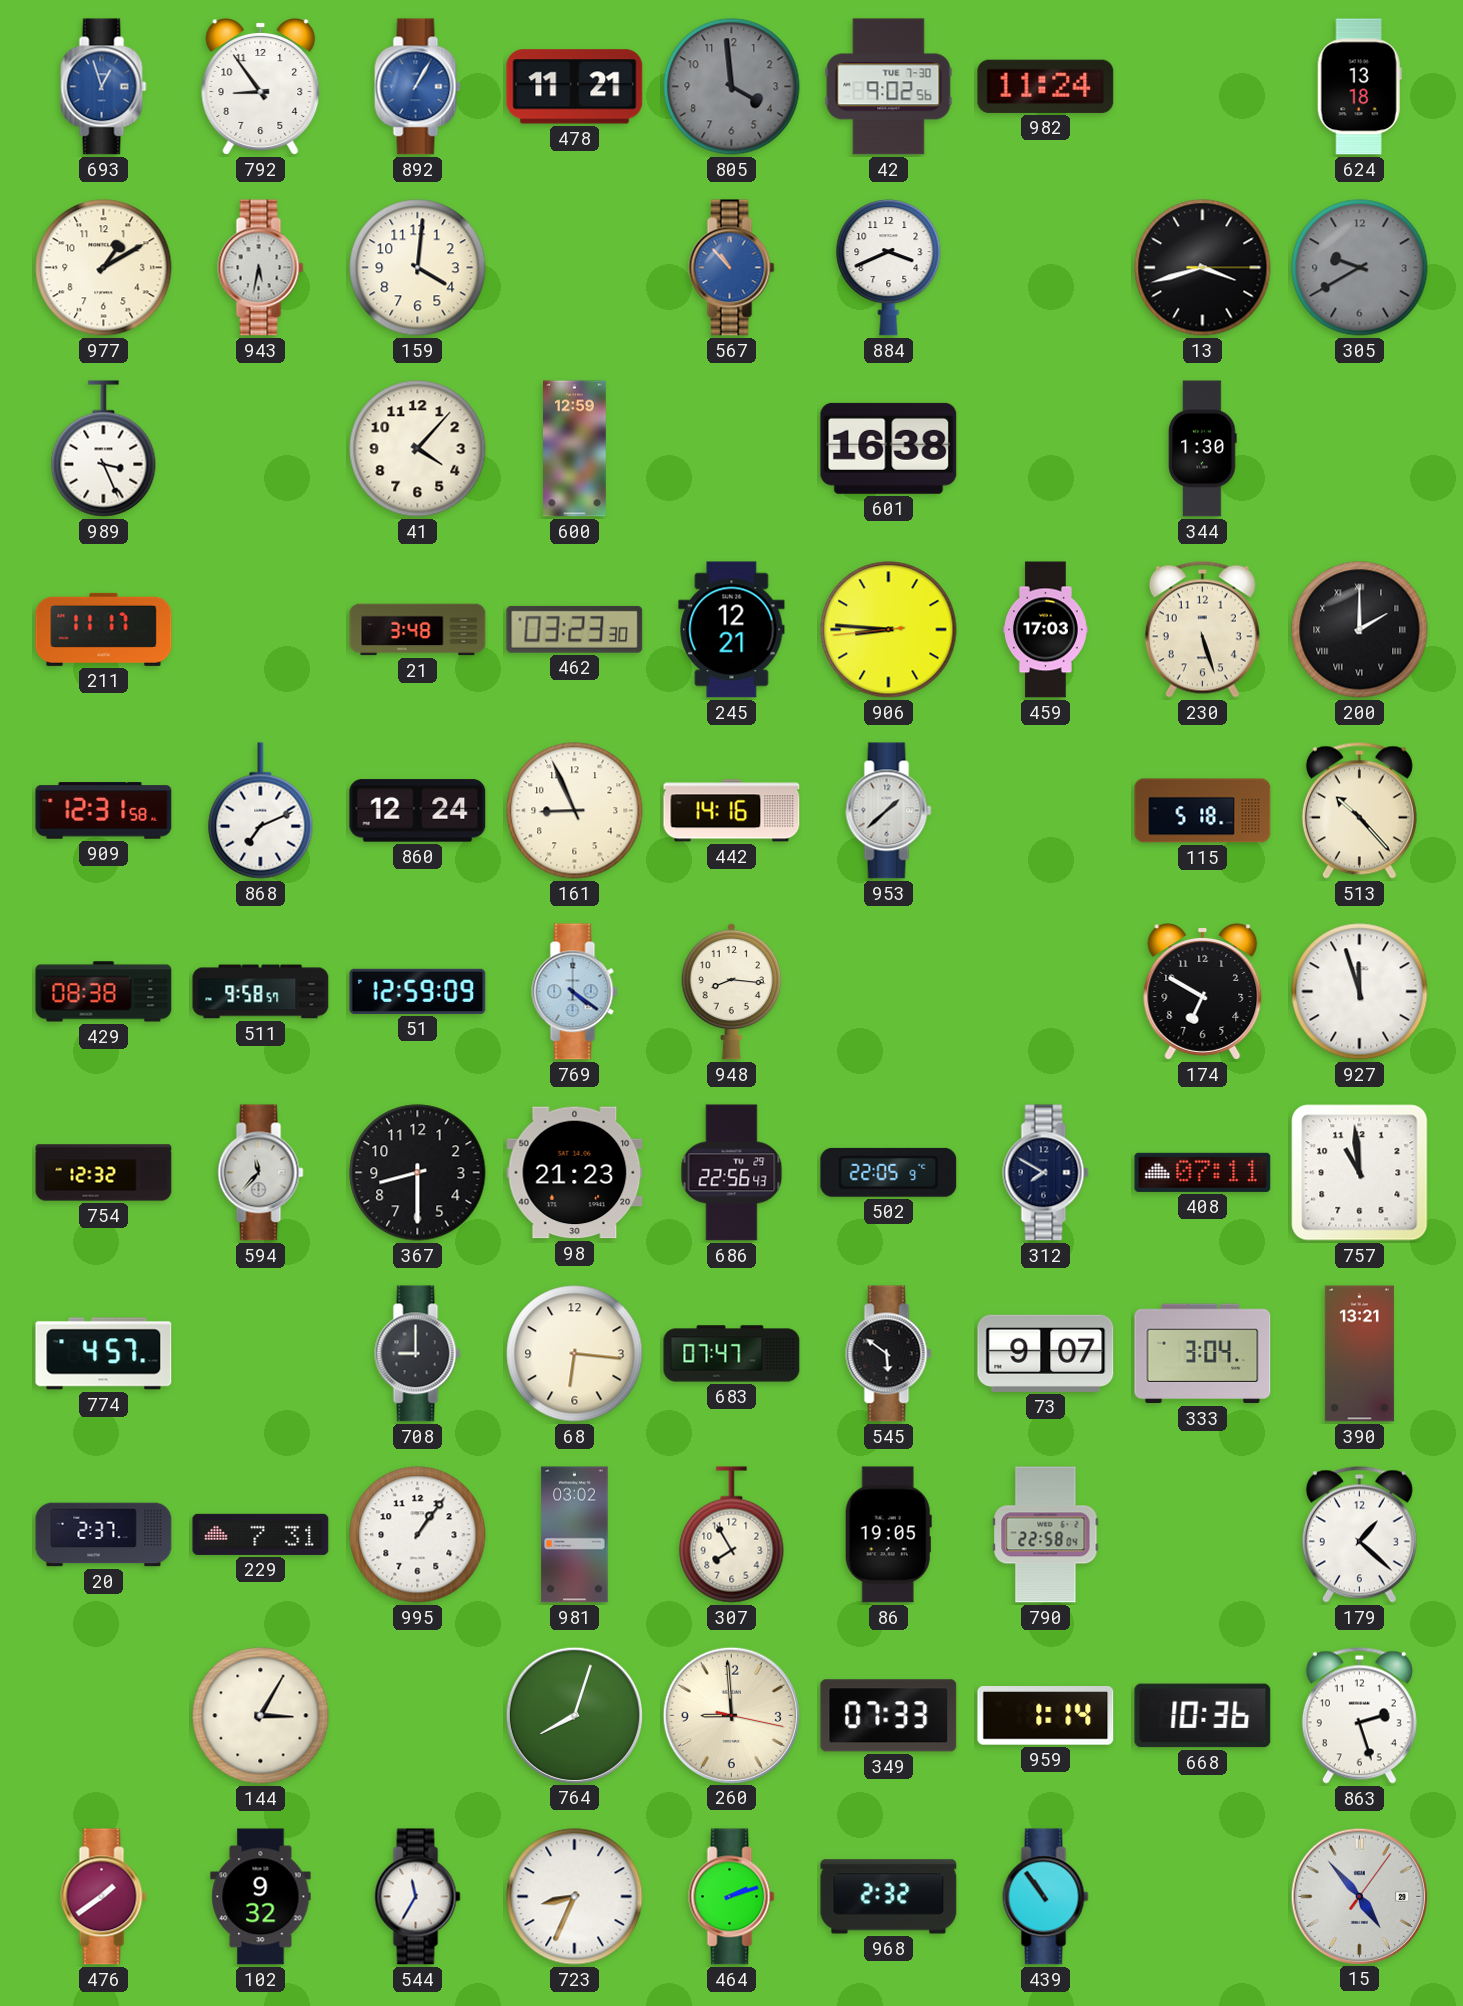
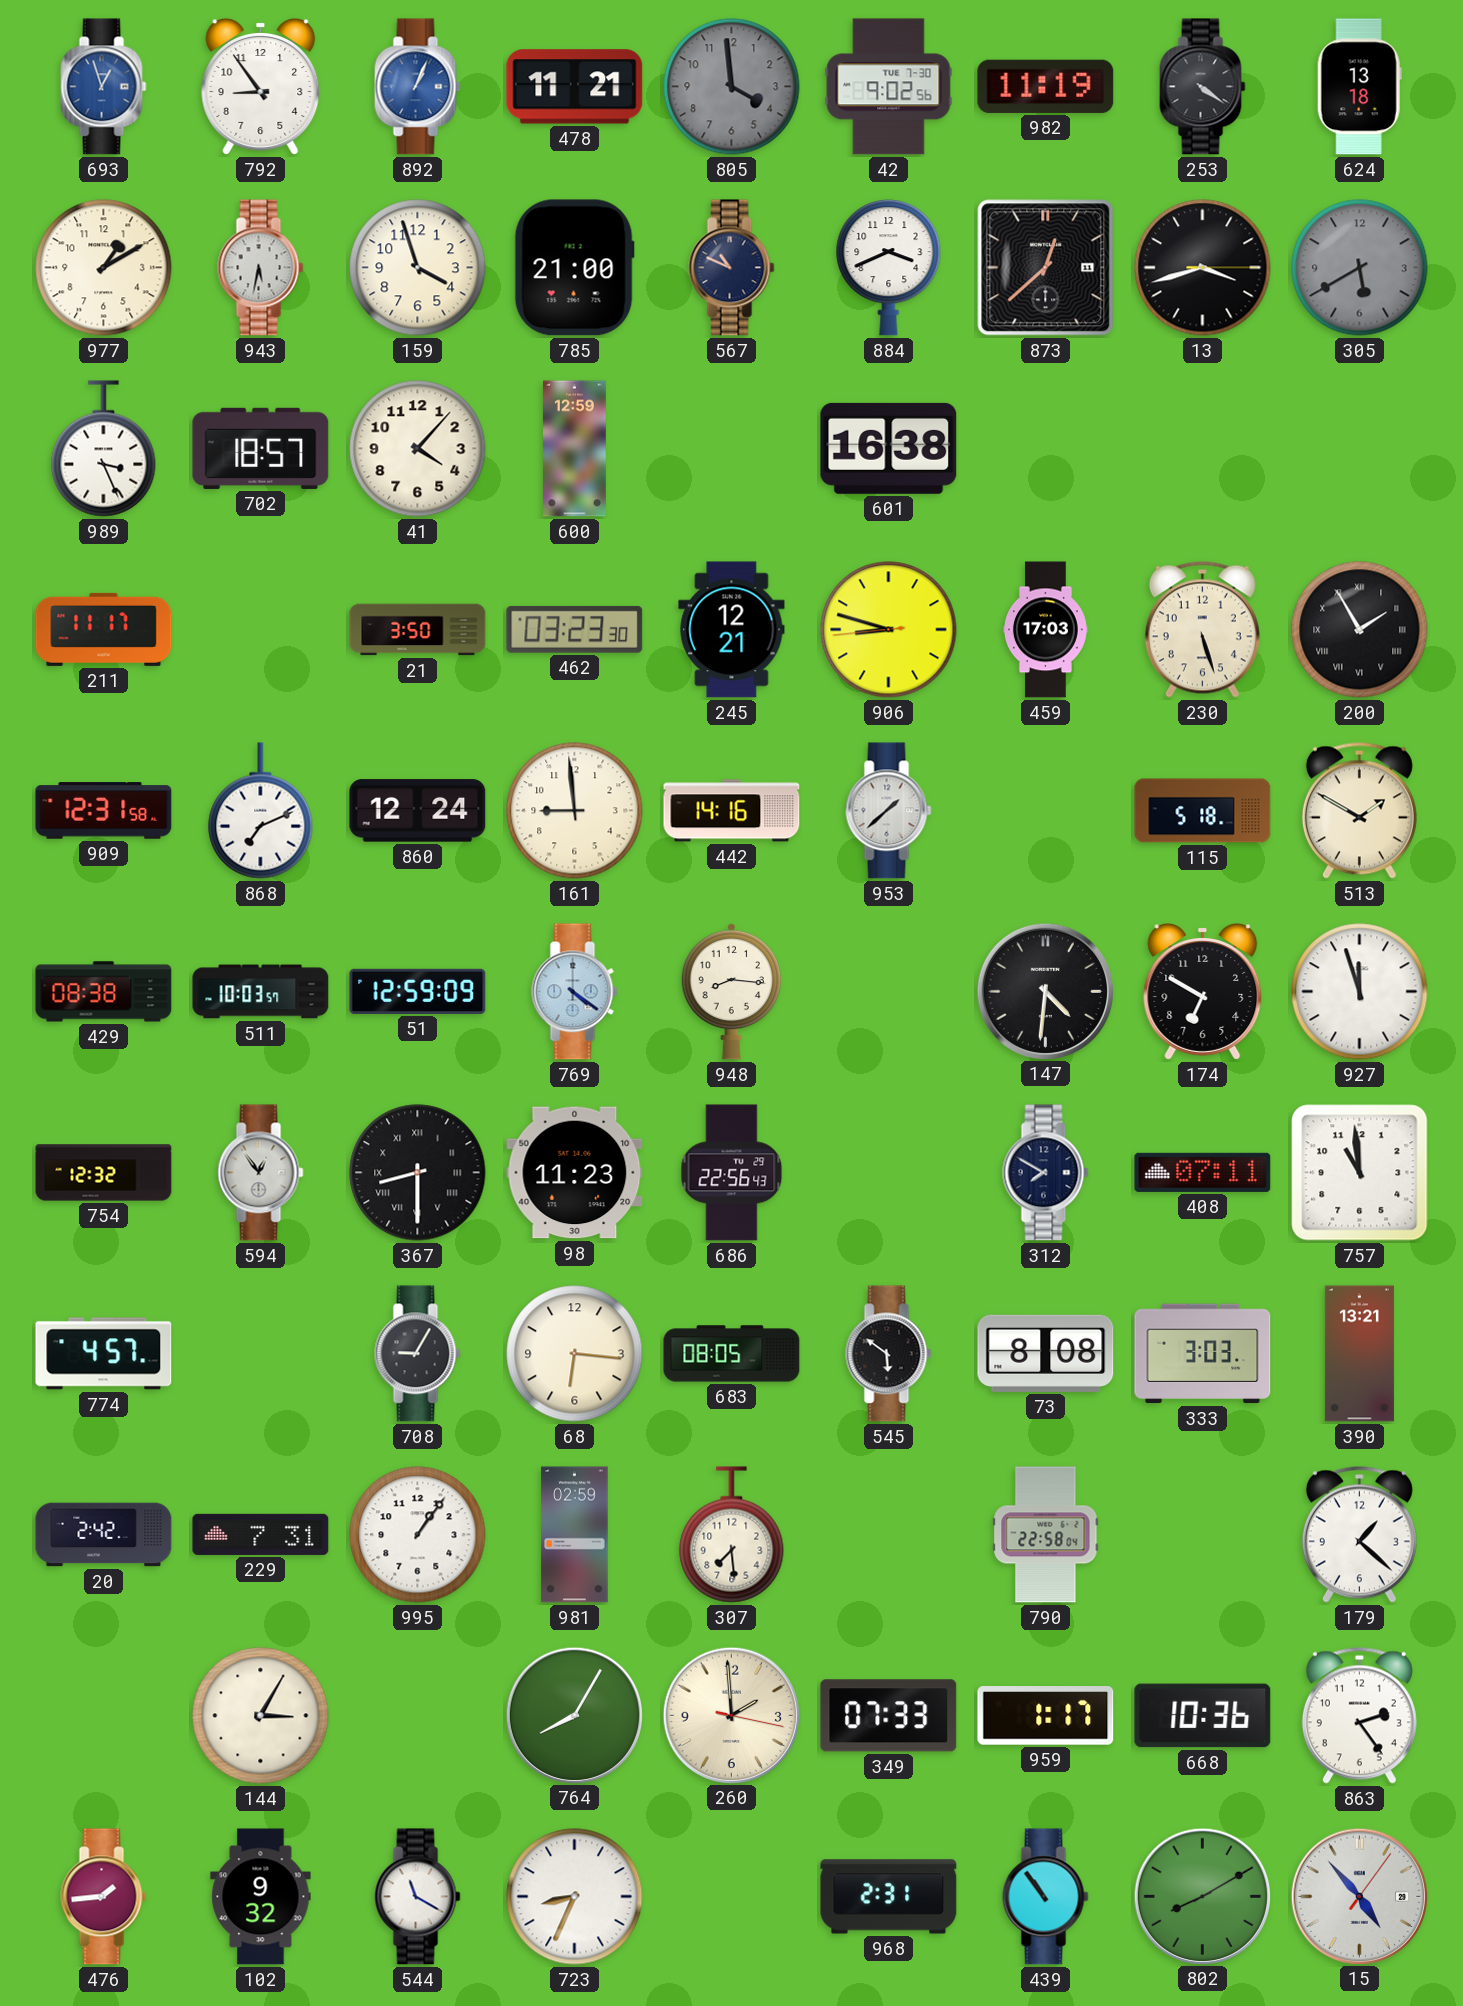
892: 1:05 -> 1:04 (418, 87)
982: 11:24 -> 11:19 (1046, 86)
253: none -> 4:21 (1203, 87)
159: 4:01 -> 3:57 (418, 268)
785: none -> 21:00 (574, 268)
567: 10:53 -> 10:49 (732, 268)
567 dial: blue -> navy (732, 268)
873: none -> 12:38 (1046, 268)
305: 9:40 -> 5:40 (1360, 268)
702: none -> 18:57 (261, 448)
344: 1:30 -> none (1203, 449)
21: 3:48 -> 3:50 (418, 630)
906: 8:45 -> 8:47 (889, 630)
200: 2:00 -> 1:55 (1360, 630)
161: 8:56 -> 8:59 (575, 811)
513: 10:23 -> 1:50 (1359, 810)
511: 9:58 -> 10:03 (261, 992)
147: none -> 4:31 (1045, 991)
594: 11:37 -> 12:54 (261, 1173)
367 numerals: Arabic -> Roman (418, 1173)
98: 21:23 -> 11:23 (575, 1173)
502: 22:05 -> none (889, 1172)
708: 9:00 -> 9:05 (418, 1354)
683: 07:47 -> 08:05 (732, 1354)
73: 9:07 -> 8:08 (1046, 1353)
333: 3:04 -> 3:03 (1203, 1354)
20: 2:37 -> 2:42 (104, 1535)
981: 03:02 -> 02:59 (575, 1535)
307: 7:55 -> 7:29 (732, 1535)
86: 19:05 -> none (888, 1535)
764: 8:03 -> 8:05 (574, 1715)
260: 8:59 -> 1:59 (731, 1715)
959: 1:14 -> 1:17 (1046, 1716)
863: 2:27 -> 2:24 (1359, 1715)
476: 1:39 -> 1:44 (104, 1897)
544: 11:35 -> 11:20 (418, 1897)
464: 2:12 -> none (732, 1897)
968: 2:32 -> 2:31 (889, 1897)
802: none -> 8:10 (1202, 1896)
